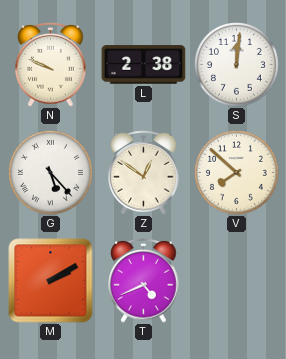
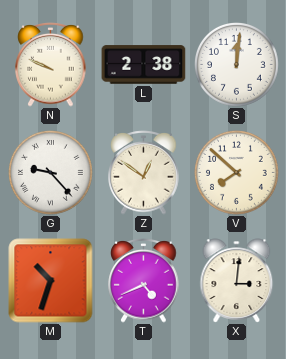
G: 5:23 -> 9:23 (51, 173)
M: 2:10 -> 10:33 (51, 281)
X: none -> 3:01 (237, 281)
